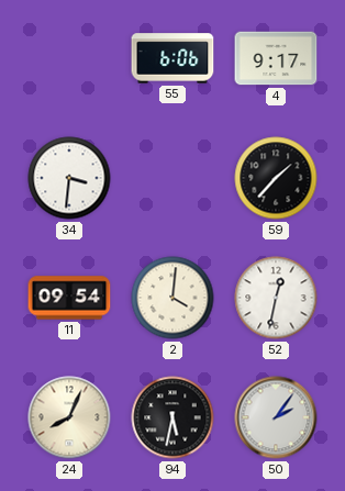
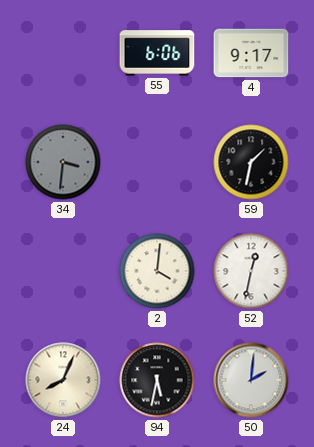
34 dial: white -> grey (63, 162)
59: 1:37 -> 1:32 (251, 162)
11: 09:54 -> none (69, 298)
50: 2:06 -> 2:01 (251, 380)
